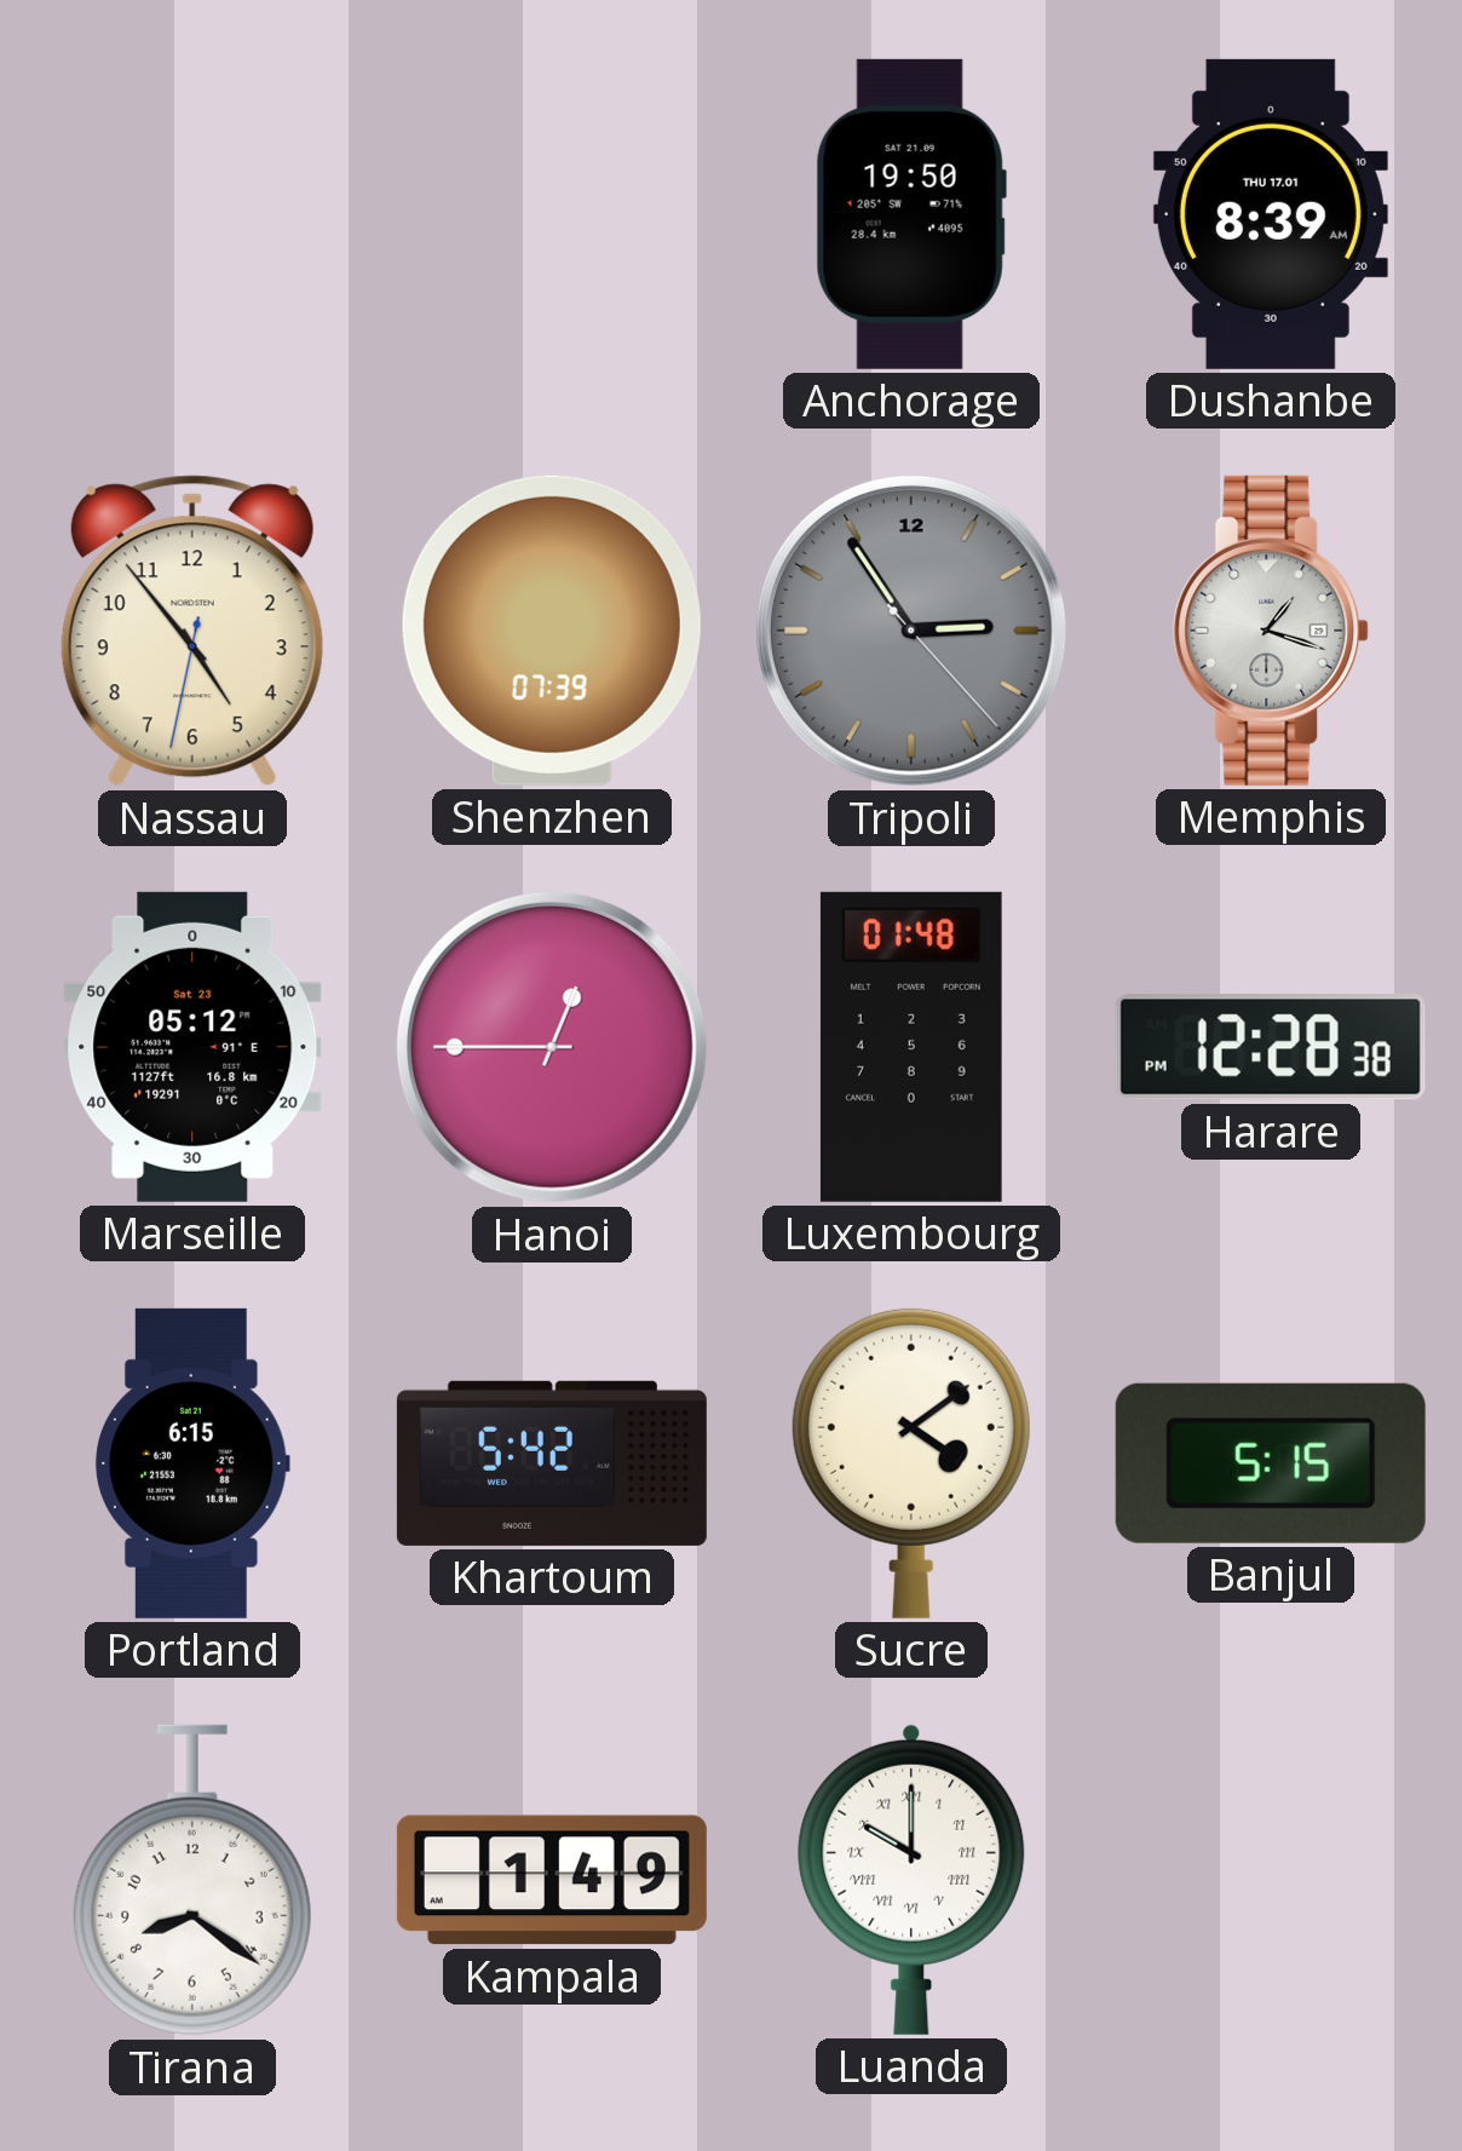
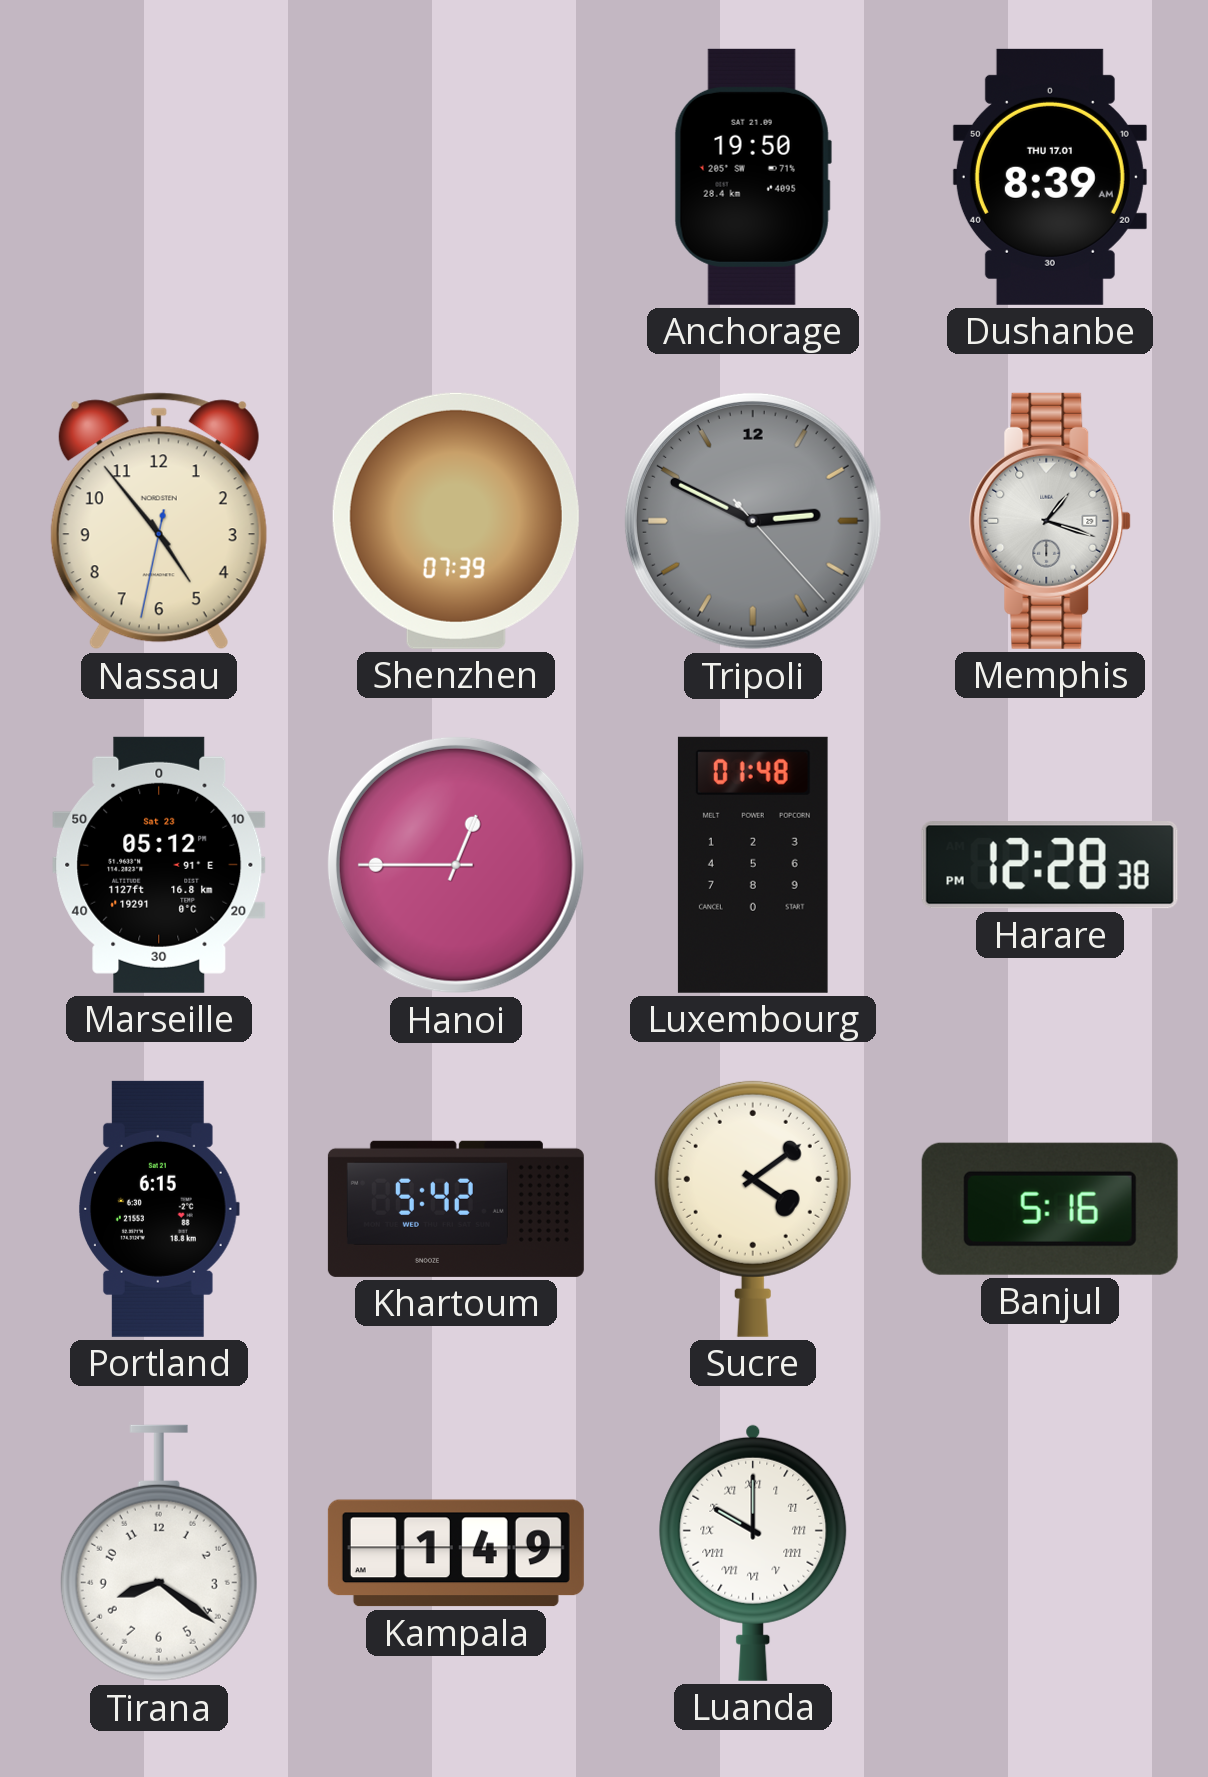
Tripoli: 2:54 -> 2:49 (753, 521)
Banjul: 5:15 -> 5:16 (1050, 1209)
